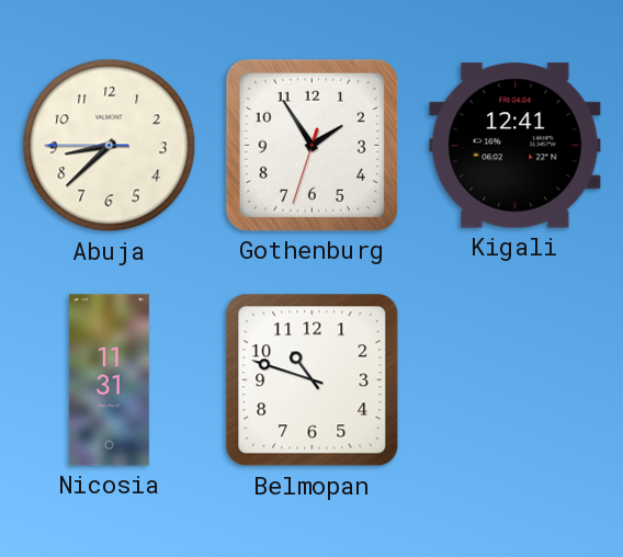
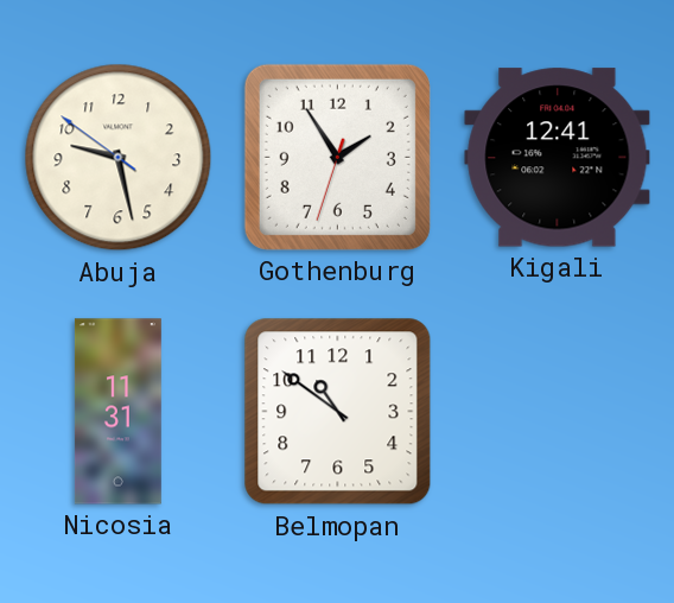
Abuja: 8:37 -> 9:27 (119, 158)
Belmopan: 10:48 -> 10:51 (338, 412)
